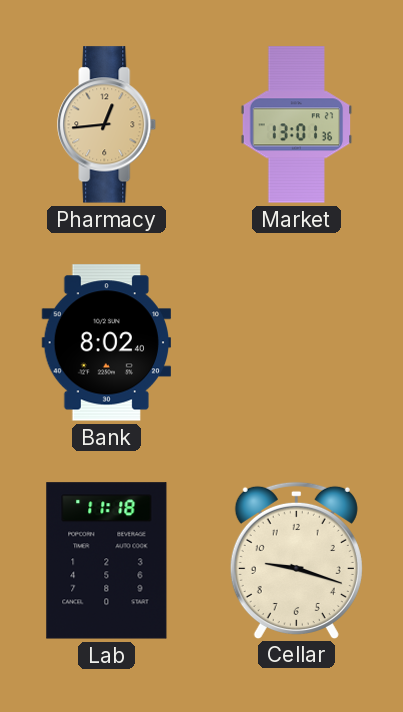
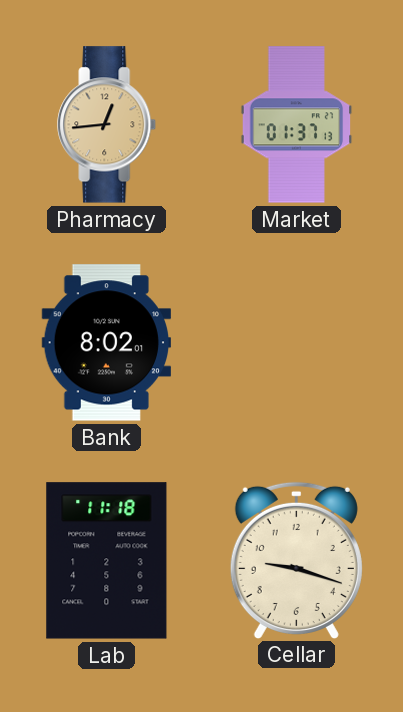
Market: 13:01 -> 01:37 (297, 125)
Bank: 8:02:40 -> 8:02:01 (106, 343)
